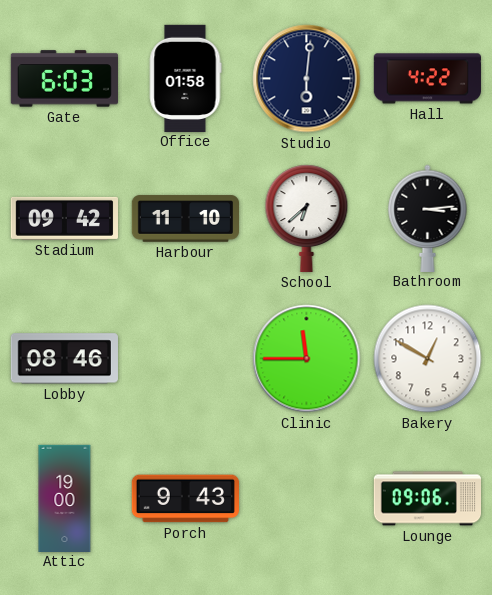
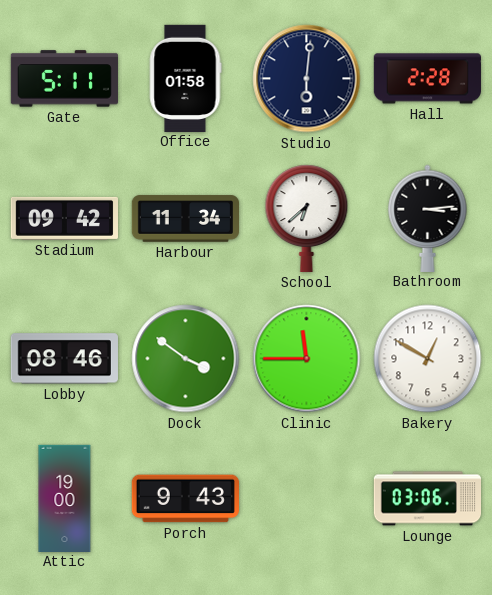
Gate: 6:03 -> 5:11 (64, 79)
Hall: 4:22 -> 2:28 (427, 79)
Harbour: 11:10 -> 11:34 (185, 219)
Dock: none -> 3:51 (186, 359)
Lounge: 09:06 -> 03:06 (427, 499)
